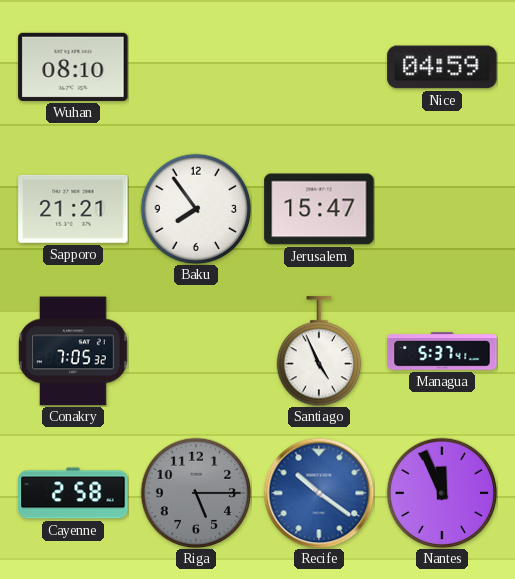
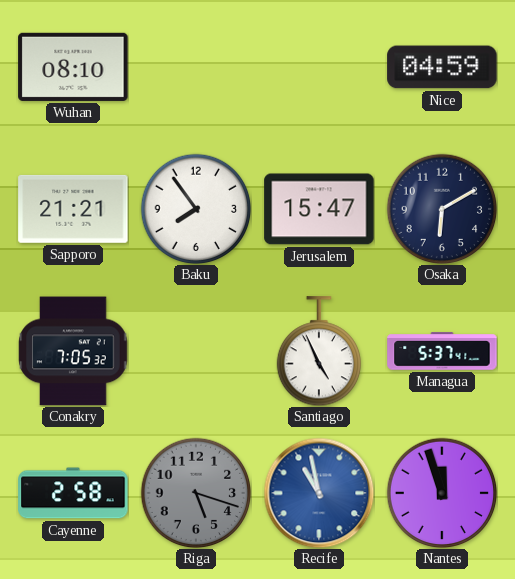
Osaka: none -> 6:10 (442, 209)
Riga: 5:15 -> 5:18 (196, 493)
Recife: 10:21 -> 10:58 (319, 493)
Nantes: 11:56 -> 11:57 (442, 493)
